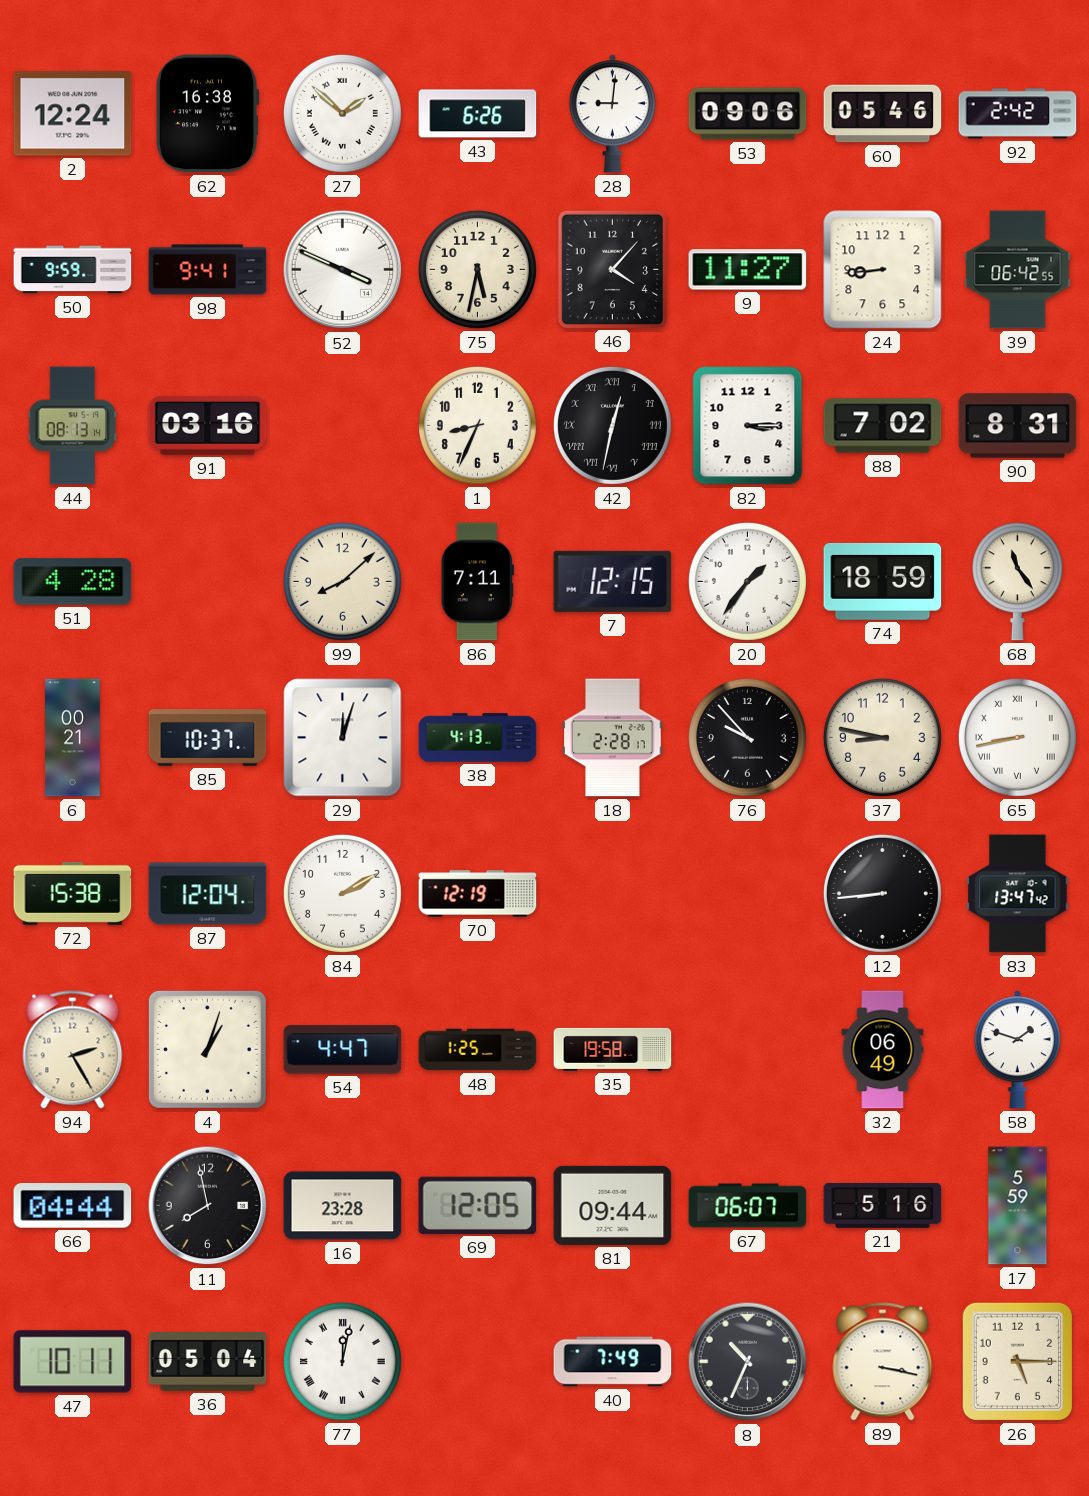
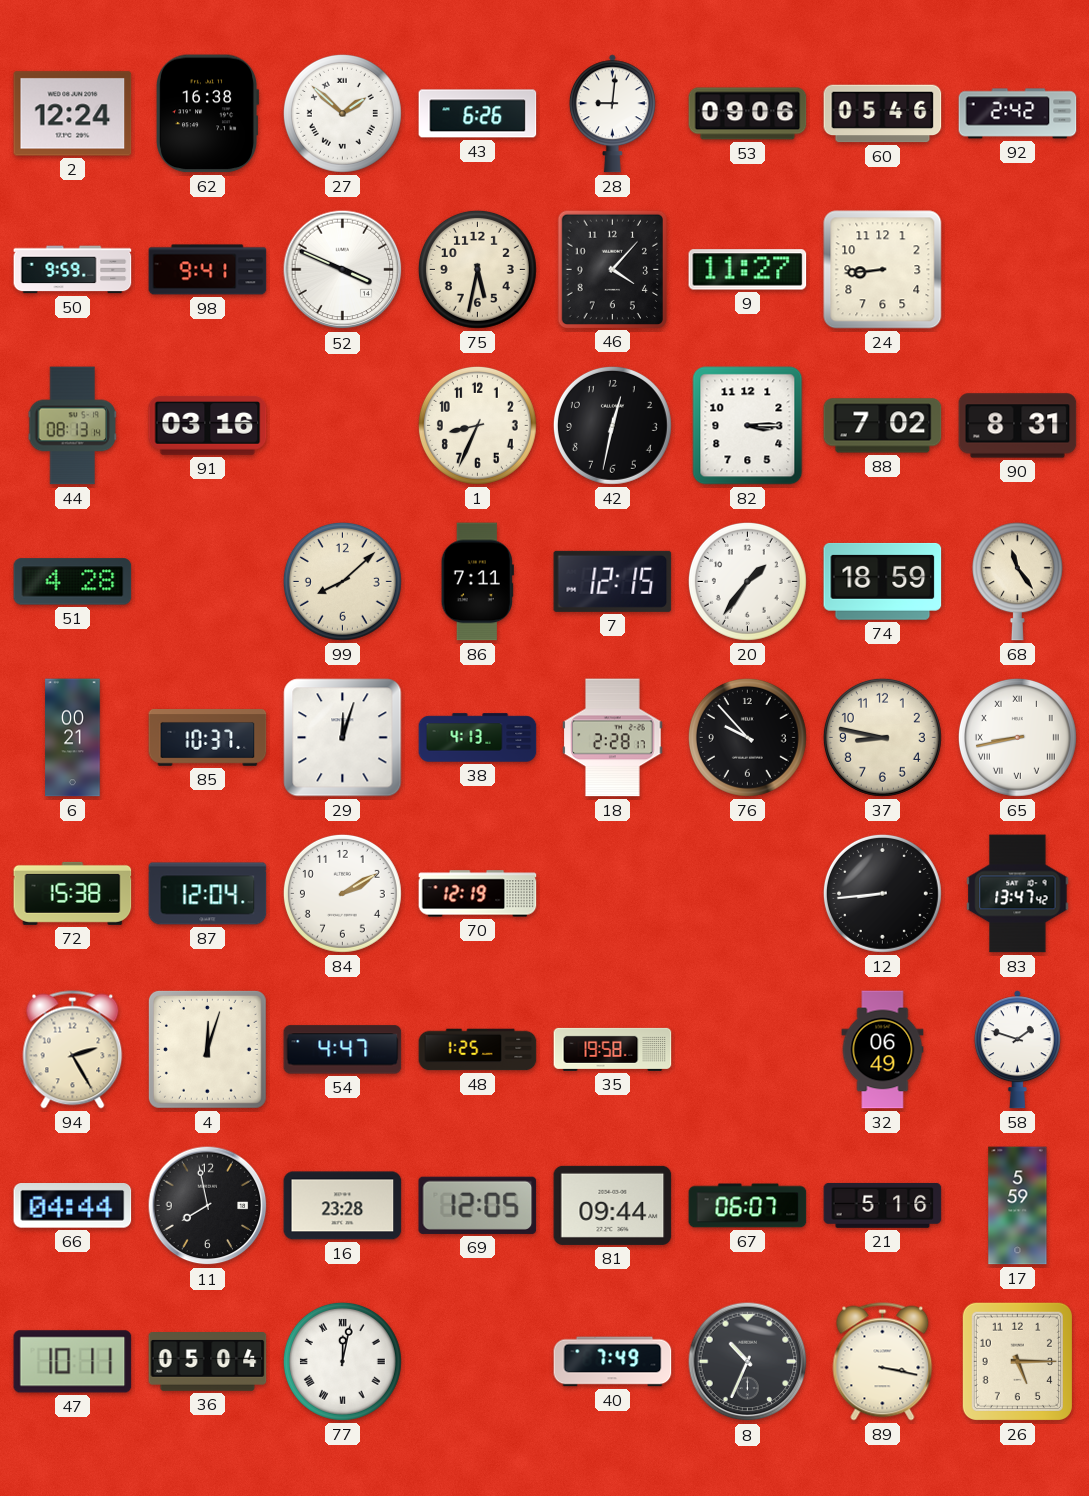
39: 06:42 -> none (1018, 270)
42 numerals: Roman -> Arabic (612, 425)
4: 1:03 -> 12:03 (207, 1049)
